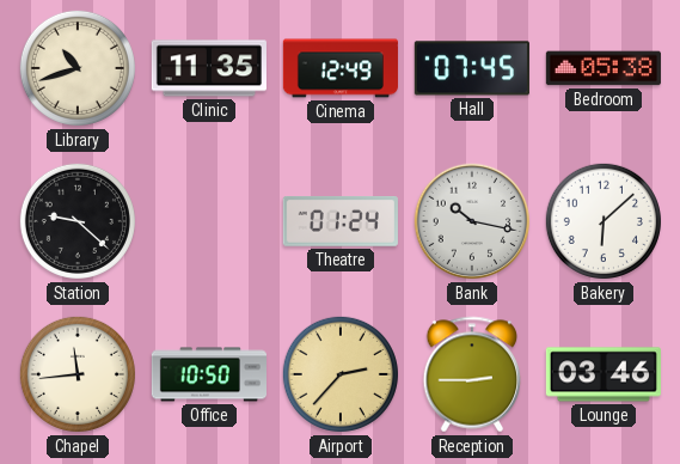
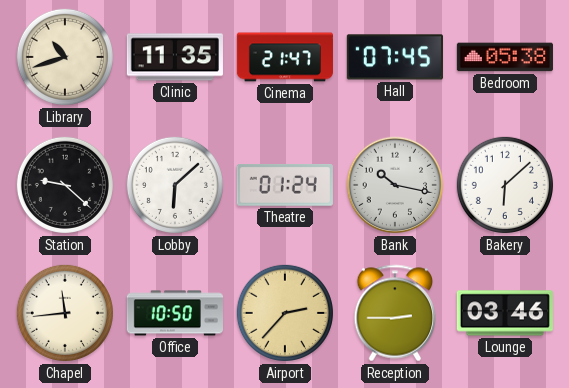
Cinema: 12:49 -> 21:47 (284, 57)
Lobby: none -> 6:08 (175, 185)
